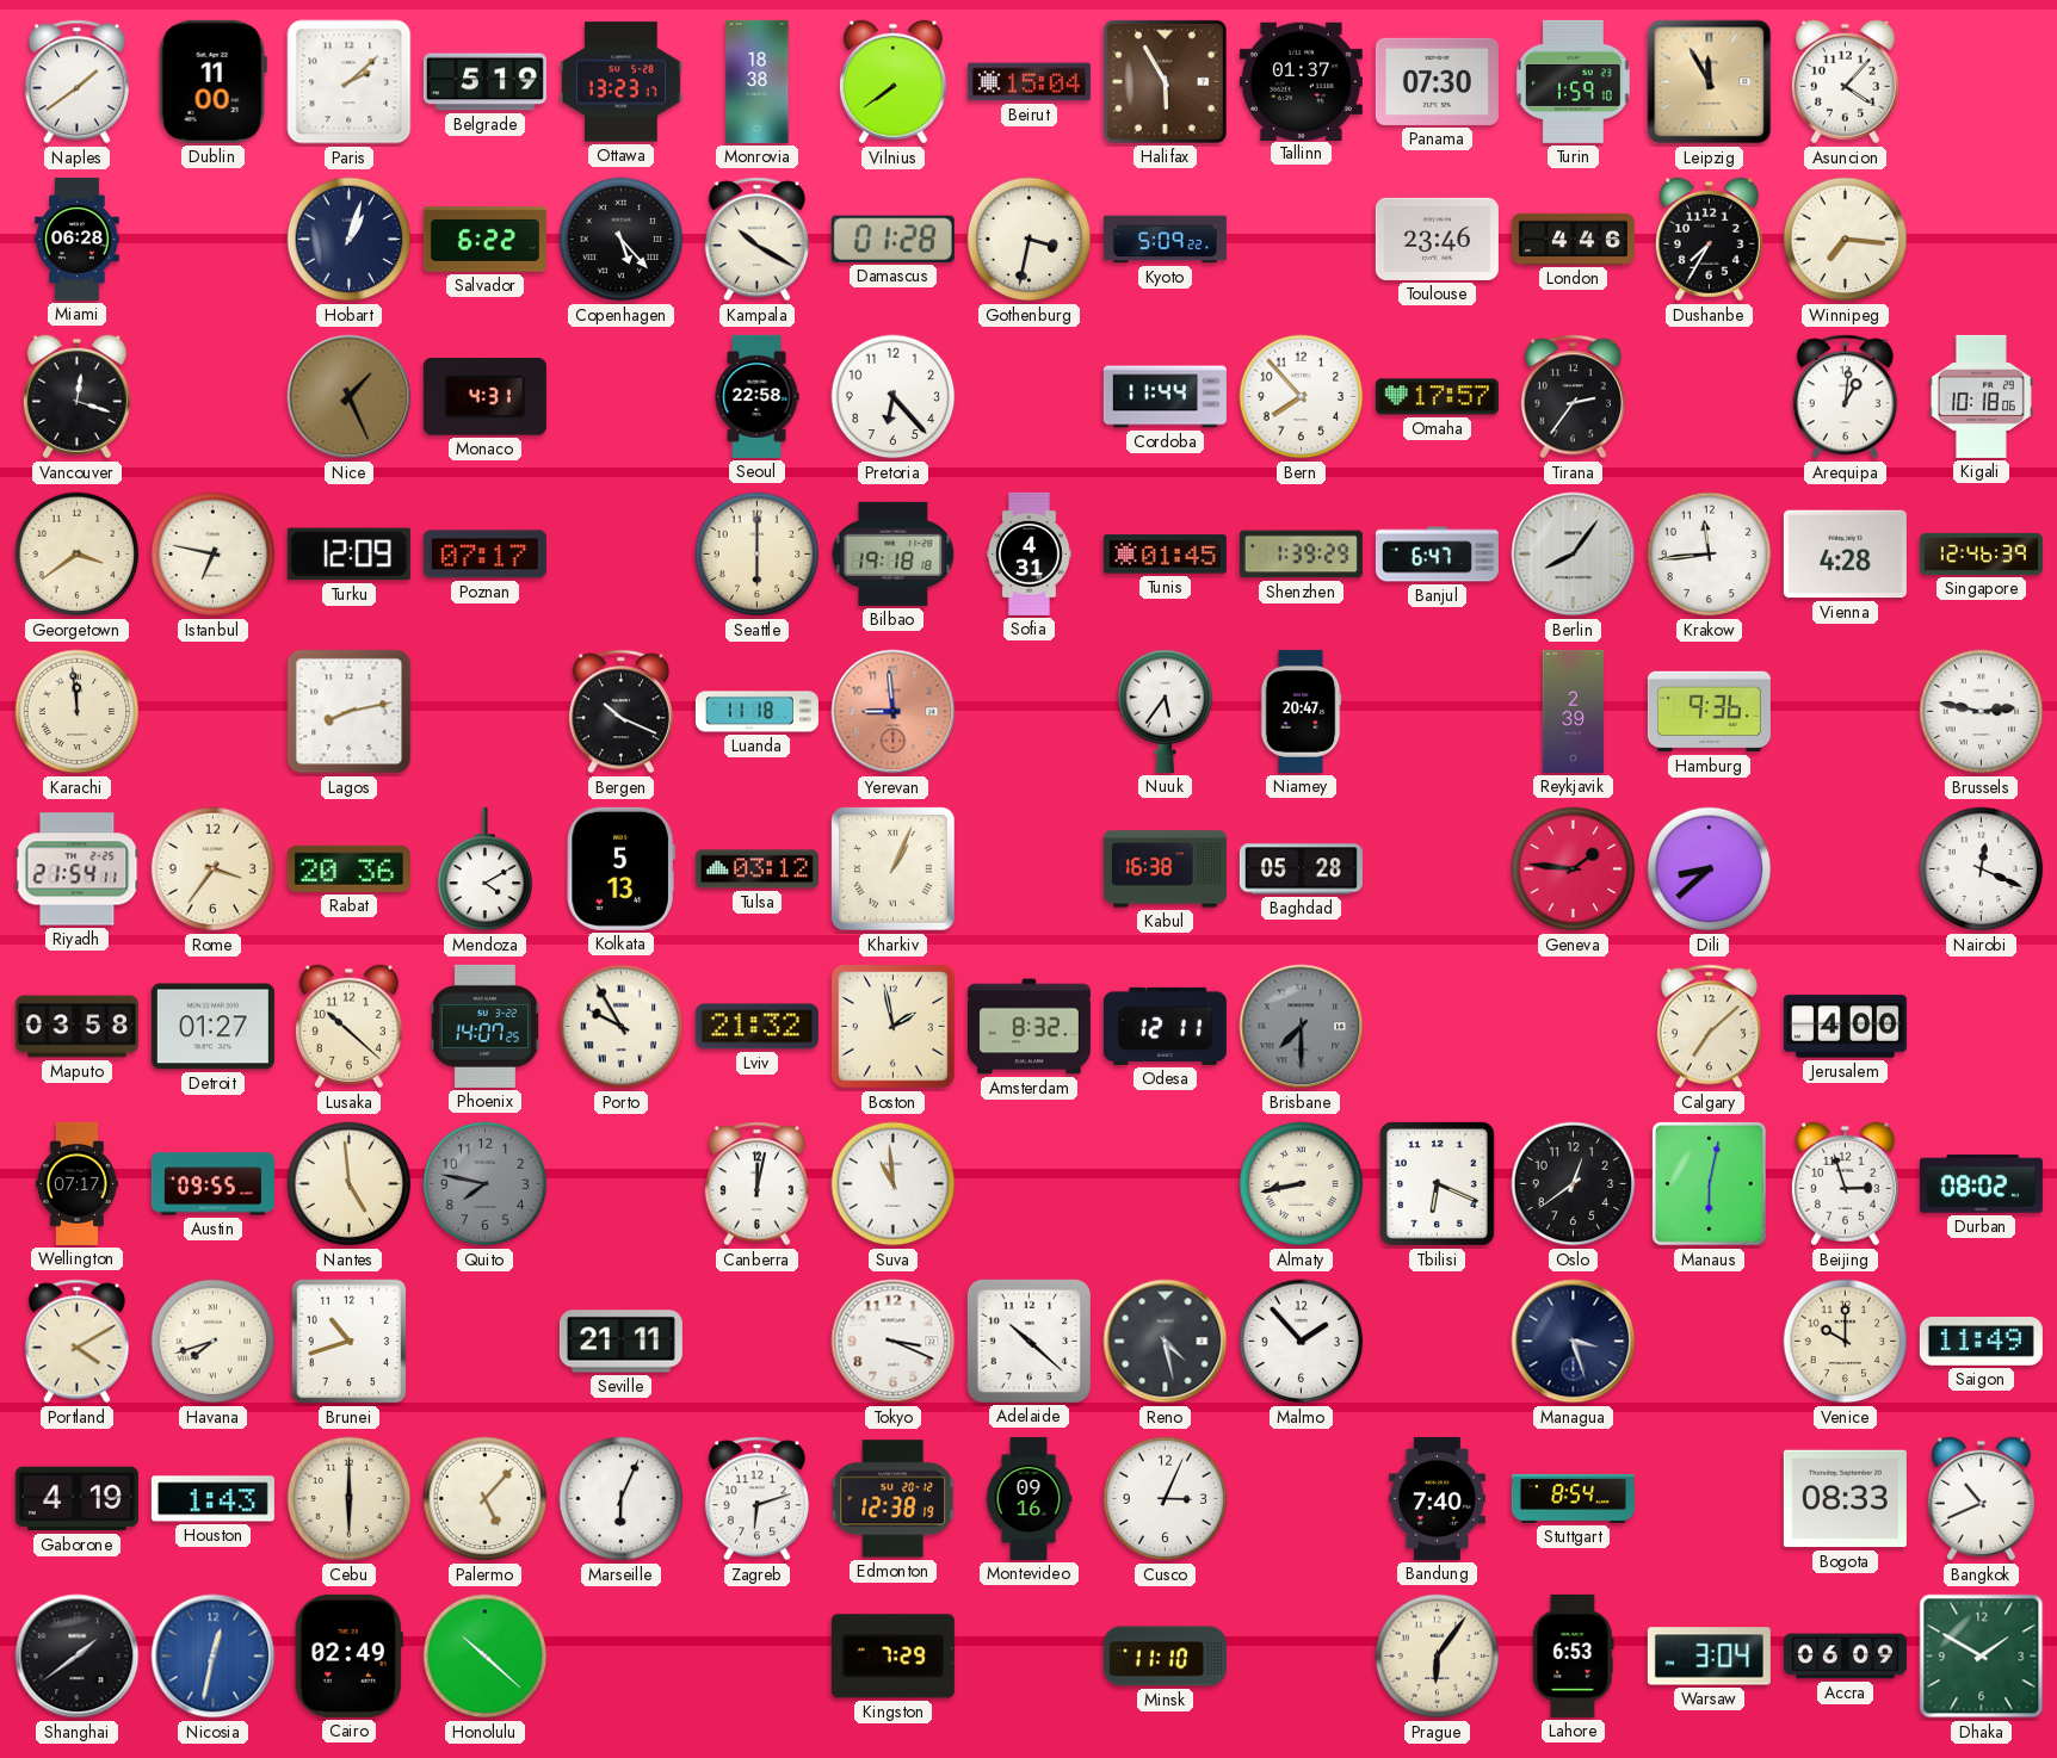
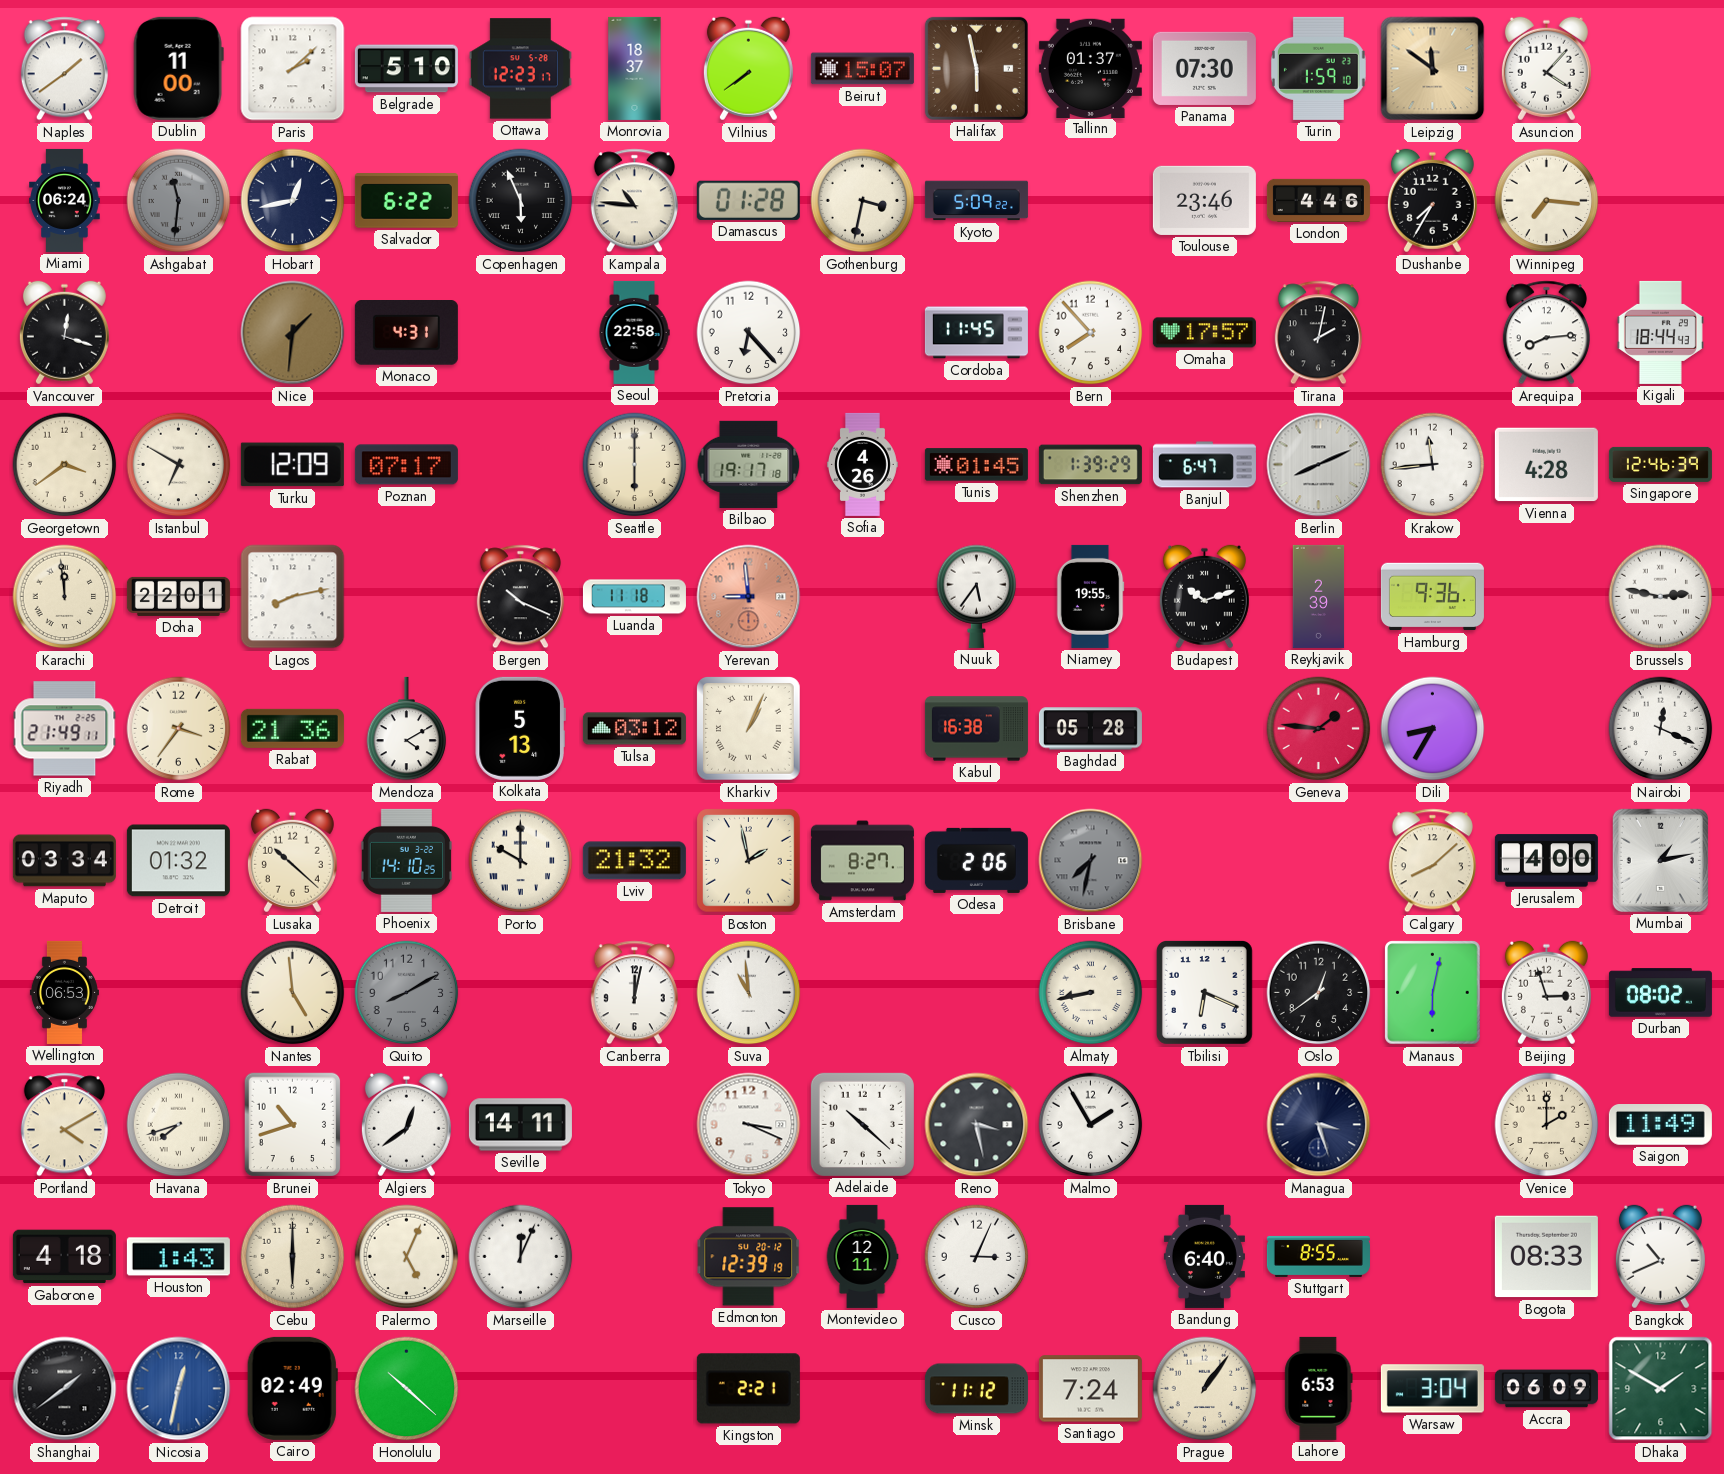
Belgrade: 5:19 -> 5:10 (406, 69)
Ottawa: 13:23 -> 12:23 (520, 69)
Monrovia: 18:38 -> 18:37 (635, 68)
Beirut: 15:04 -> 15:07 (862, 69)
Halifax: 5:55 -> 5:58 (976, 68)
Leipzig: 11:55 -> 11:51 (1433, 69)
Miami: 06:28 -> 06:24 (65, 200)
Ashgabat: none -> 11:31 (179, 201)
Hobart: 1:03 -> 12:43 (293, 201)
Copenhagen: 5:23 -> 5:56 (521, 201)
Kampala: 10:20 -> 10:46 (634, 201)
Nice: 1:26 -> 1:31 (293, 333)
Cordoba: 11:44 -> 11:45 (976, 333)
Tirana: 2:36 -> 2:02 (1318, 333)
Arequipa: 1:01 -> 8:14 (1546, 333)
Kigali: 10:18 -> 18:44 (1660, 332)
Istanbul: 6:47 -> 6:50 (179, 465)
Bilbao: 19:18 -> 19:17 (749, 464)
Sofia: 4:31 -> 4:26 (862, 464)
Berlin: 8:06 -> 8:11 (1319, 465)
Doha: none -> 22:01 (178, 596)
Niamey: 20:47 -> 19:55 (1090, 596)
Budapest: none -> 10:12 (1204, 597)
Riyadh: 21:54 -> 21:49 (65, 729)
Rabat: 20:36 -> 21:36 (292, 728)
Dili: 8:38 -> 8:35 (1433, 729)
Maputo: 03:58 -> 03:34 (64, 861)
Detroit: 01:27 -> 01:32 (178, 861)
Phoenix: 14:07 -> 14:10 (406, 860)
Porto: 9:55 -> 10:00 (521, 861)
Amsterdam: 8:32 -> 8:27 (862, 861)
Odesa: 12:11 -> 2:06 (976, 860)
Brisbane: 7:30 -> 7:32 (1091, 861)
Calgary: 7:08 -> 8:08 (1432, 861)
Mumbai: none -> 1:13 (1660, 860)
Wellington: 07:17 -> 06:53 (64, 992)
Austin: 09:55 -> none (212, 1184)
Quito: 7:47 -> 8:10 (407, 993)
Algiers: none -> 12:39 (406, 1125)
Seville: 21:11 -> 14:11 (520, 1125)
Reno: 4:28 -> 3:28 (977, 1125)
Malmo: 1:53 -> 1:55 (1091, 1125)
Venice: 10:00 -> 2:00 (1547, 1125)
Gaborone: 4:19 -> 4:18 (64, 1257)
Palermo: 5:07 -> 5:04 (407, 1257)
Marseille: 6:04 -> 12:04 (521, 1257)
Zagreb: 6:12 -> none (756, 1499)
Edmonton: 12:38 -> 12:39 (749, 1257)
Montevideo: 09:16 -> 12:11 (862, 1256)
Bandung: 7:40 -> 6:40 (1204, 1256)
Stuttgart: 8:54 -> 8:55 (1318, 1256)
Kingston: 7:29 -> 2:21 (748, 1389)
Minsk: 11:10 -> 11:12 (976, 1389)
Santiago: none -> 7:24 (1090, 1389)
Prague: 6:06 -> 1:06 (1205, 1389)
